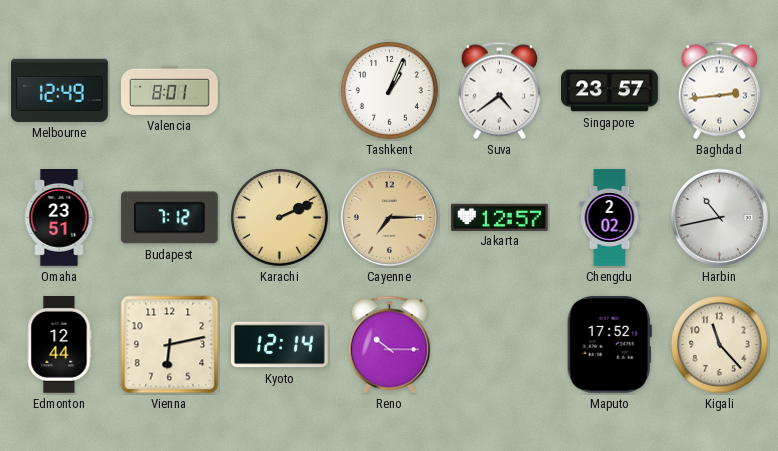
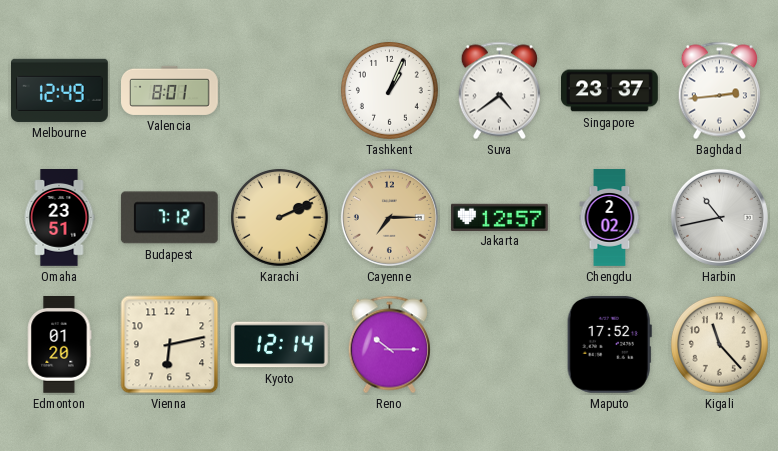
Singapore: 23:57 -> 23:37 (610, 91)
Edmonton: 12:44 -> 01:20 (60, 345)
